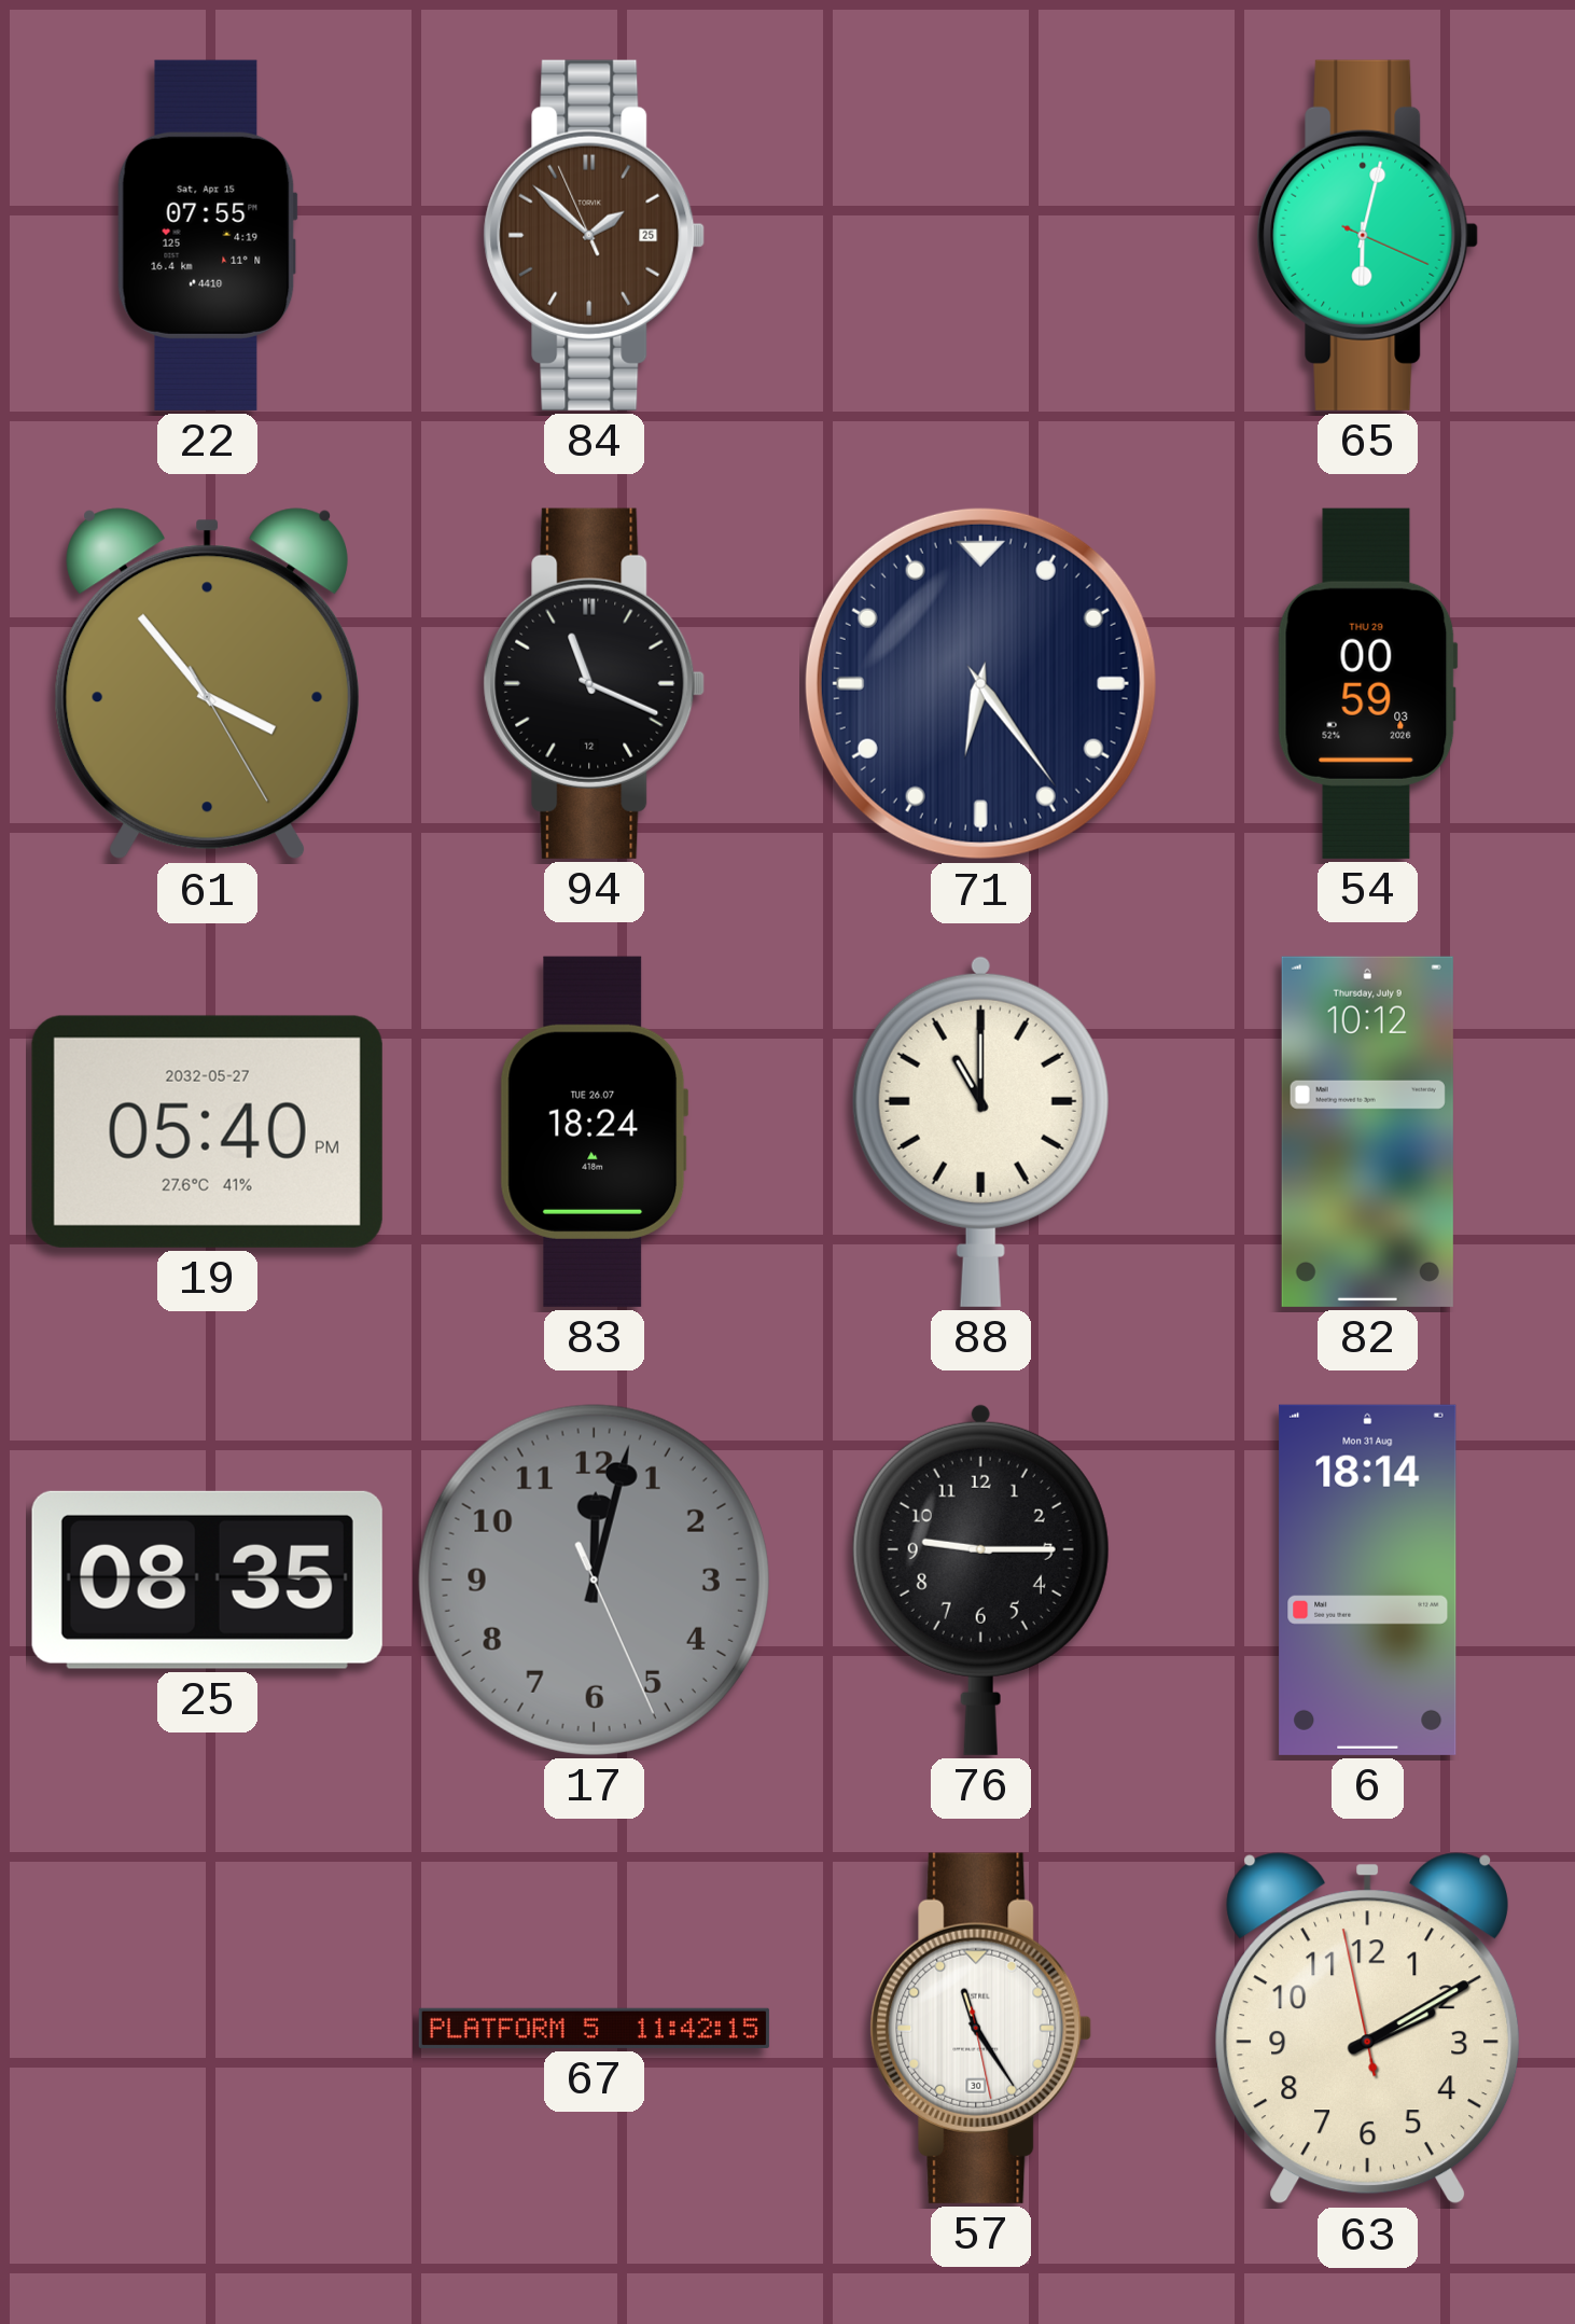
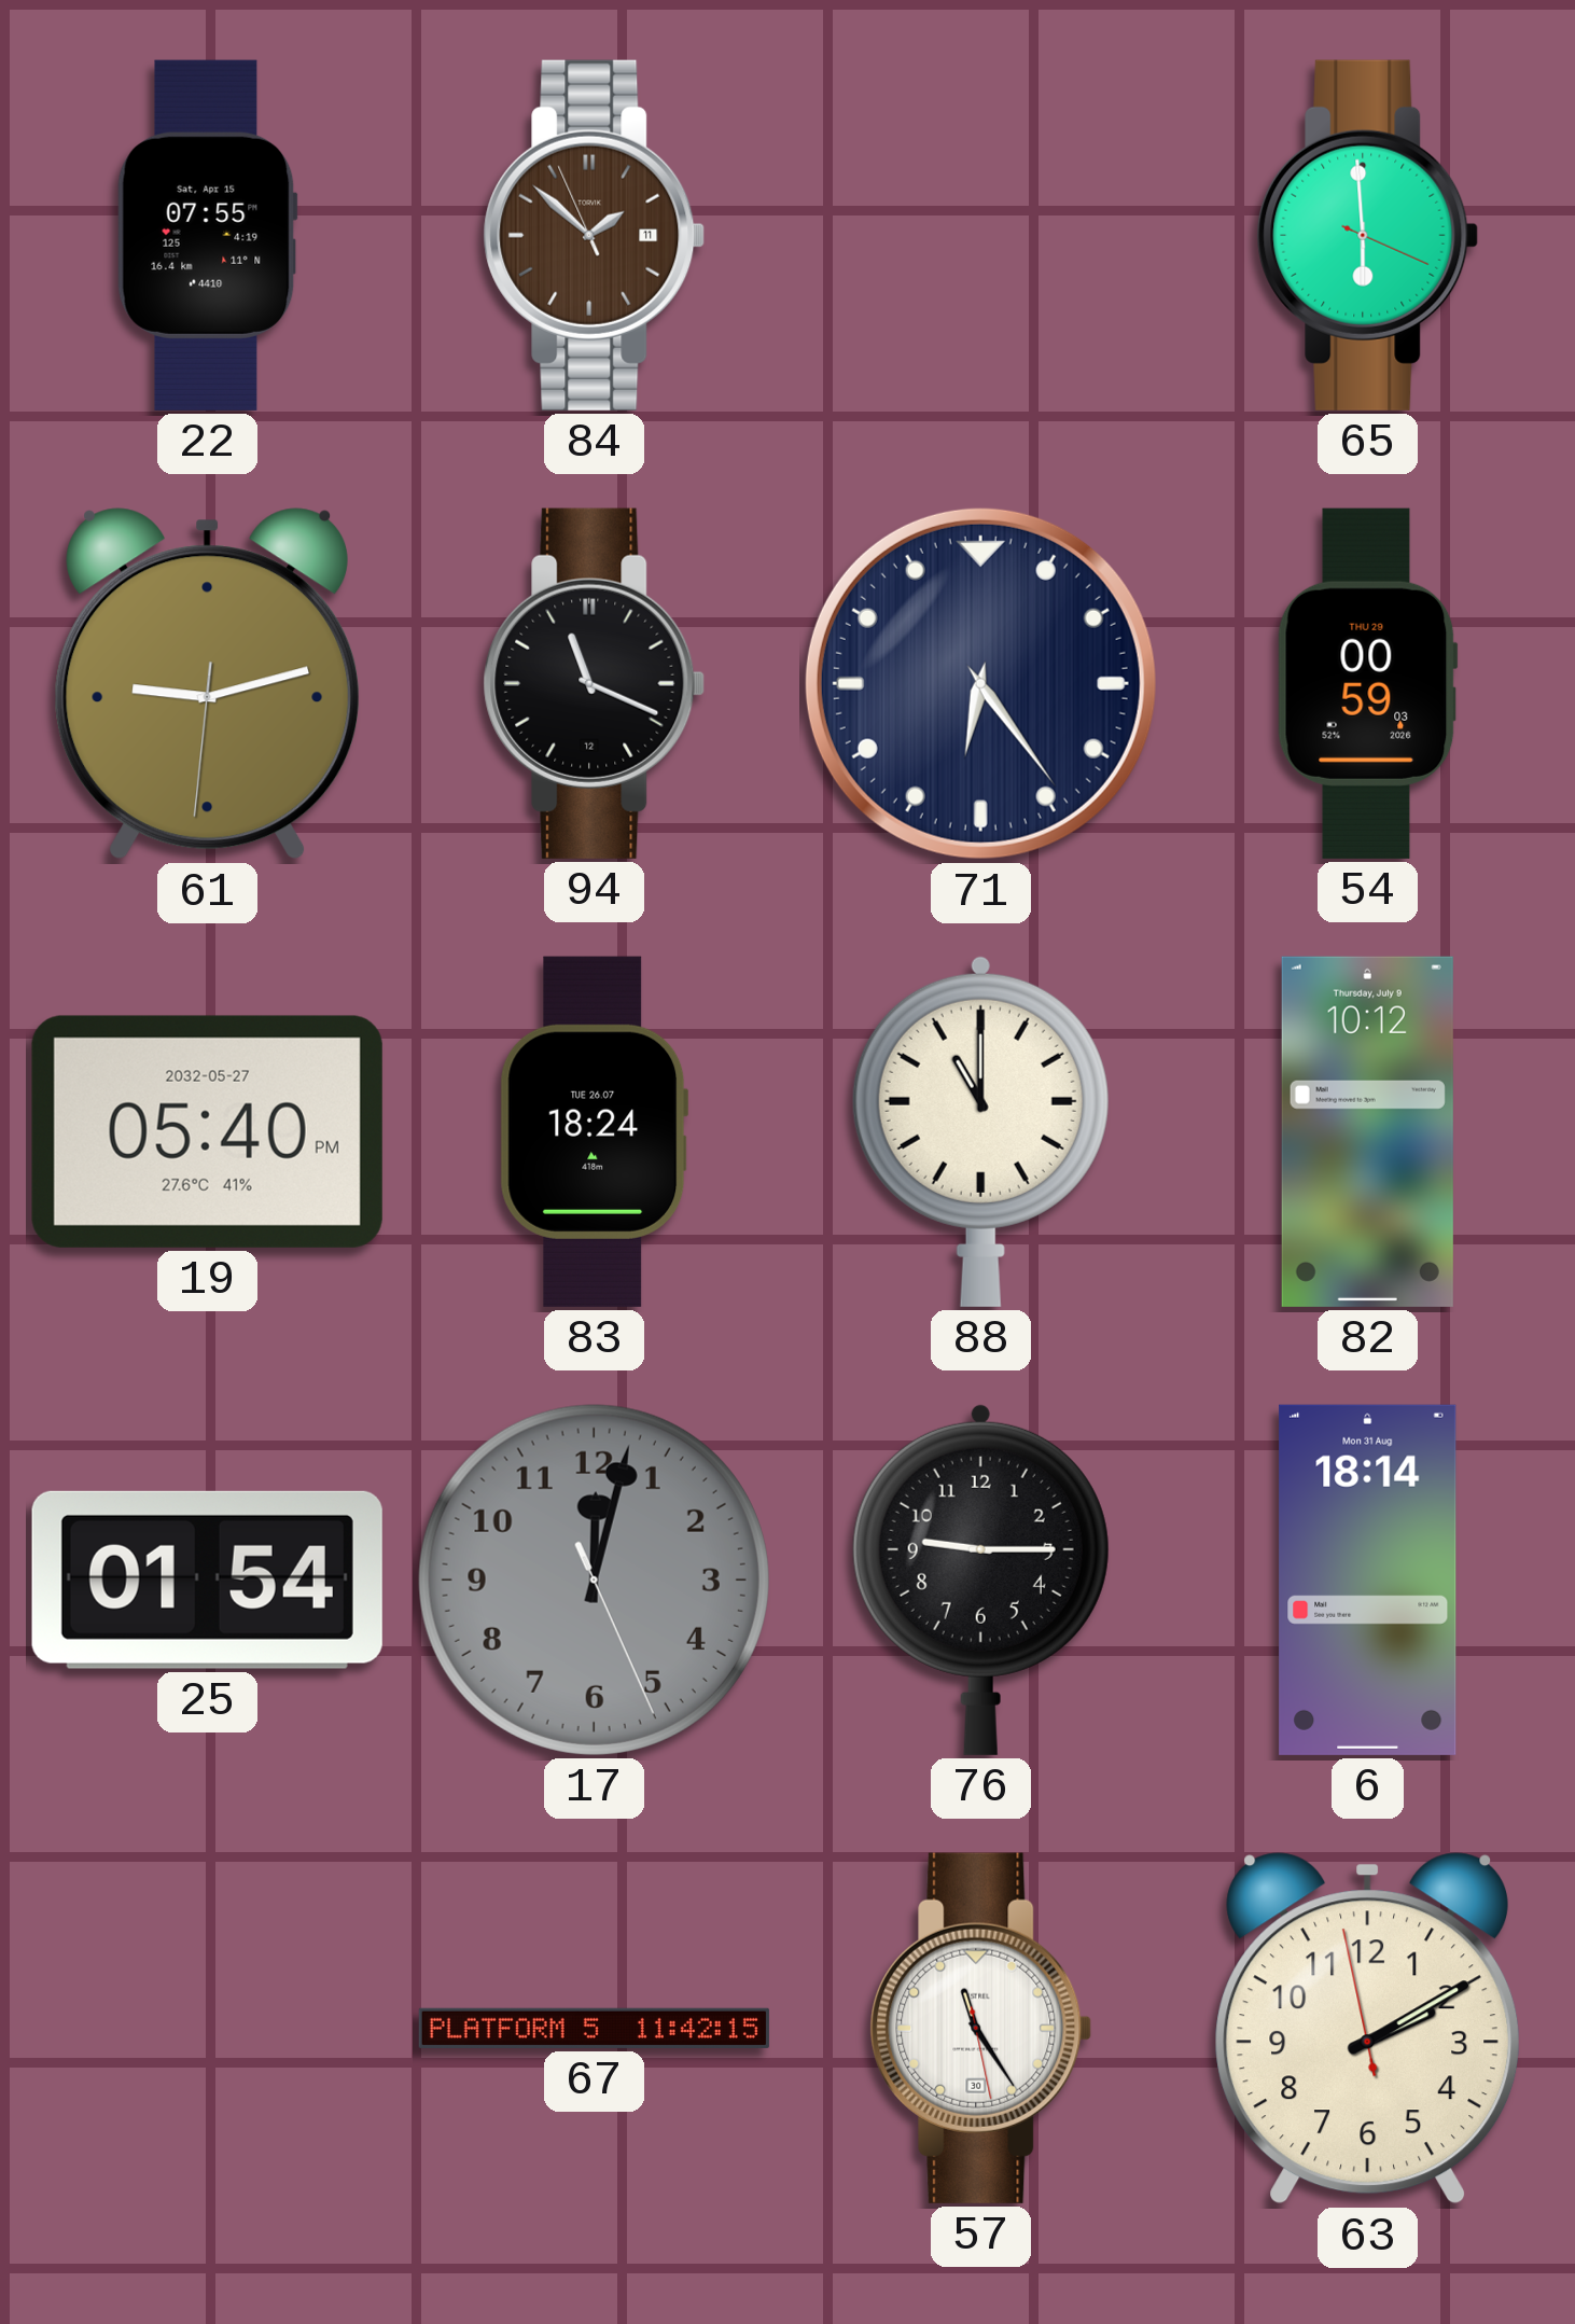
84 date: 25 -> 11 (595, 235)
65: 6:02 -> 5:59 (1368, 235)
61: 3:53 -> 9:12 (208, 684)
25: 08:35 -> 01:54 (207, 1580)
